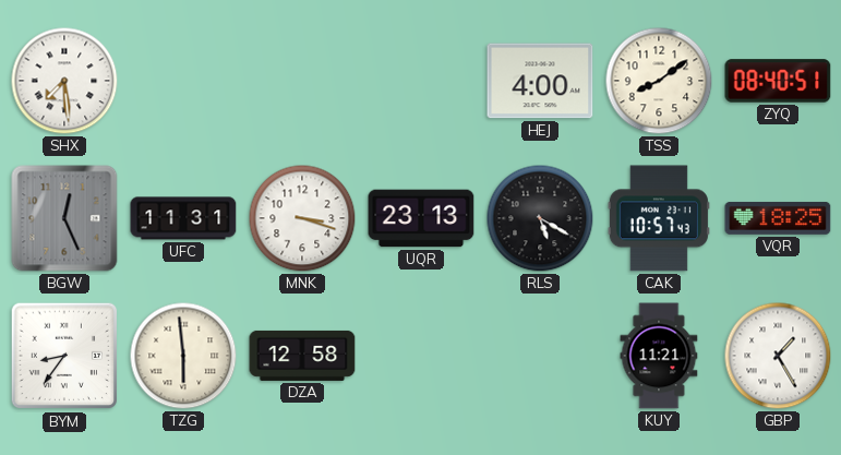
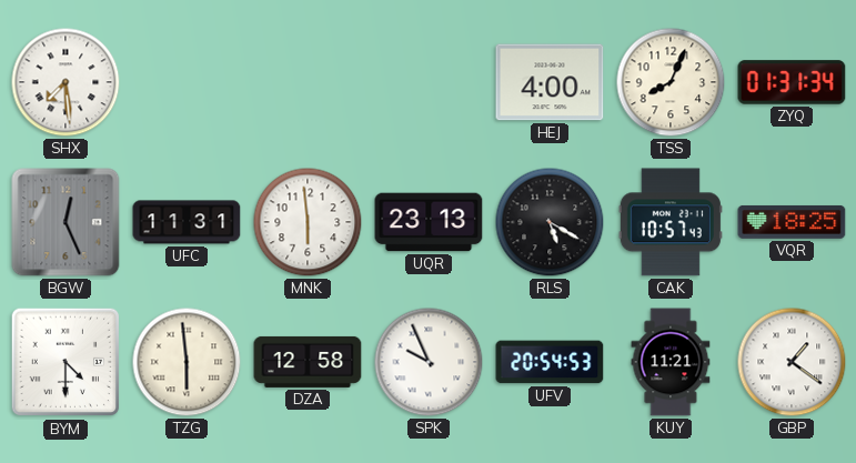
TSS: 8:09 -> 8:04 (671, 82)
ZYQ: 08:40 -> 01:31 (792, 82)
MNK: 3:18 -> 5:59 (308, 222)
BYM: 8:36 -> 4:30 (66, 362)
SPK: none -> 9:56 (429, 362)
UFV: none -> 20:54 (550, 362)
GBP: 1:25 -> 1:21 (792, 362)
